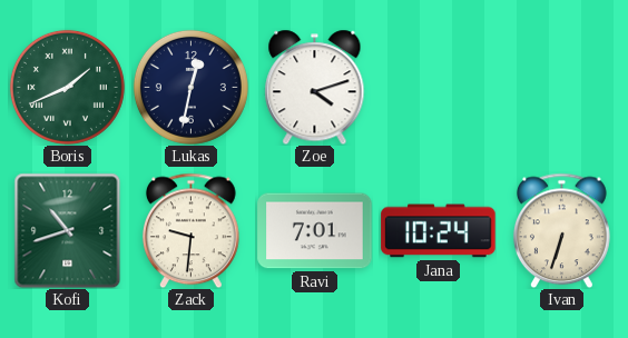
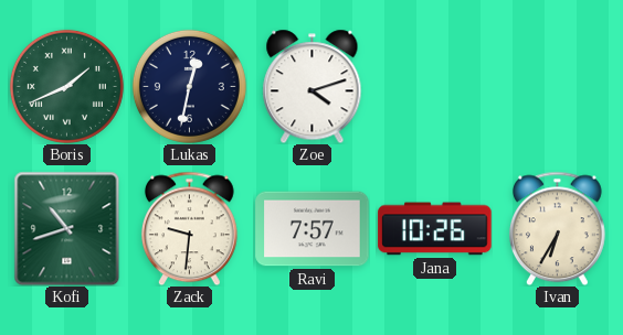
Ravi: 7:01 -> 7:57 (313, 229)
Jana: 10:24 -> 10:26 (435, 229)
Ivan: 6:33 -> 6:35 (557, 228)
